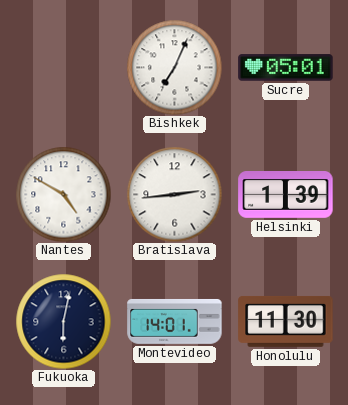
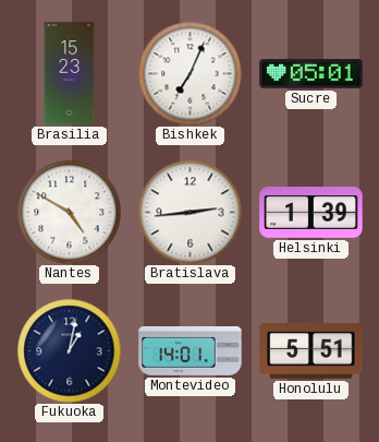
Brasilia: none -> 15:23 (70, 74)
Fukuoka: 6:02 -> 1:02 (69, 350)
Honolulu: 11:30 -> 5:51 (311, 350)
